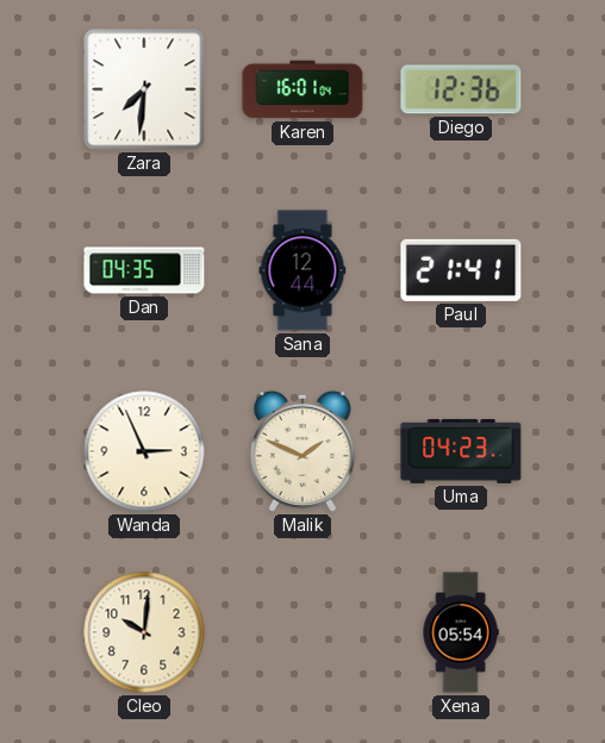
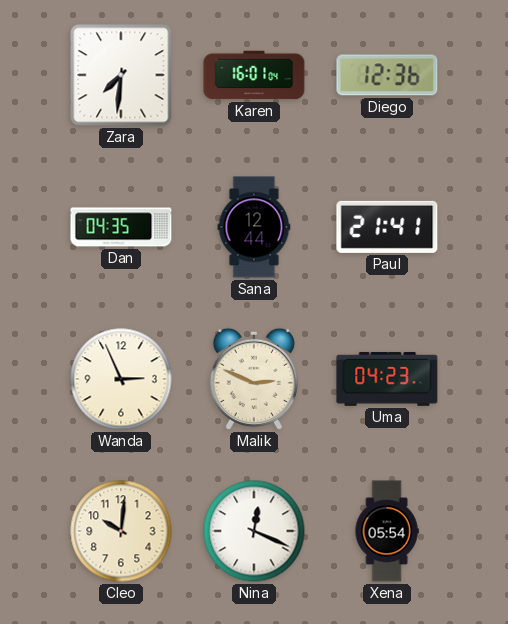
Malik: 1:49 -> 2:49 (254, 379)
Nina: none -> 12:19 (254, 531)
